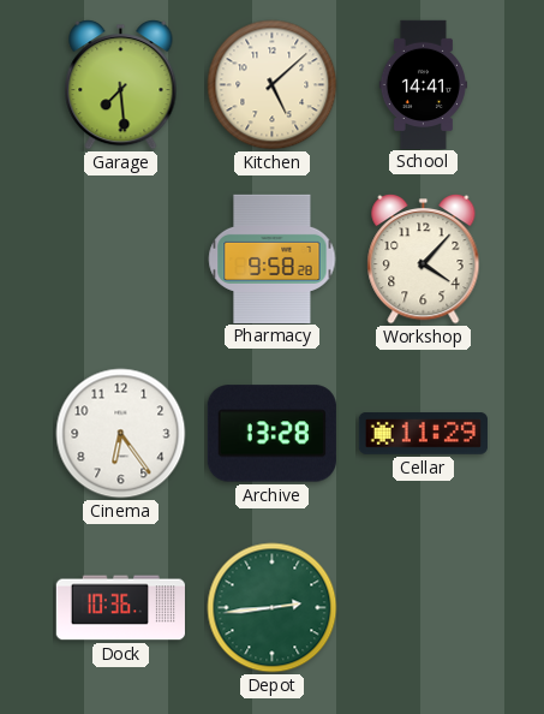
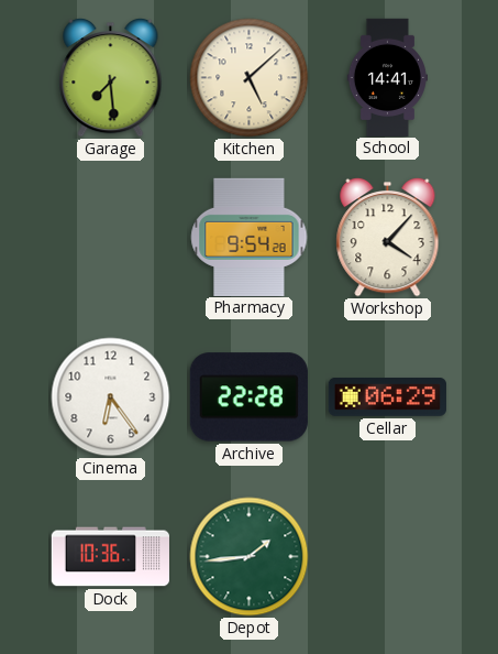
Pharmacy: 9:58 -> 9:54 (250, 237)
Archive: 13:28 -> 22:28 (248, 397)
Cellar: 11:29 -> 06:29 (387, 397)
Depot: 2:44 -> 1:44 (250, 557)
